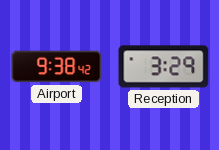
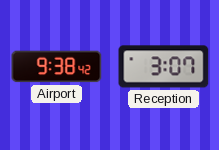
Reception: 3:29 -> 3:07 (164, 67)
